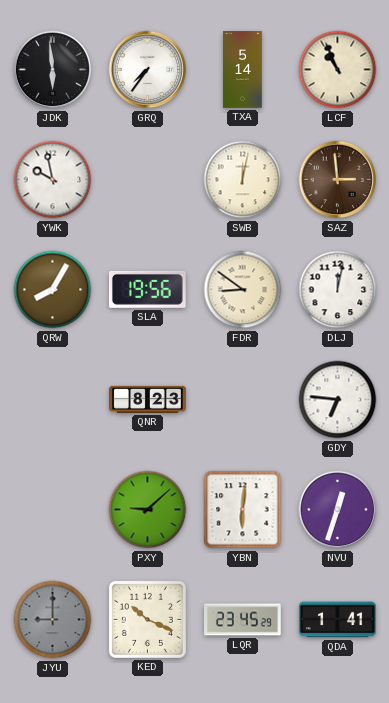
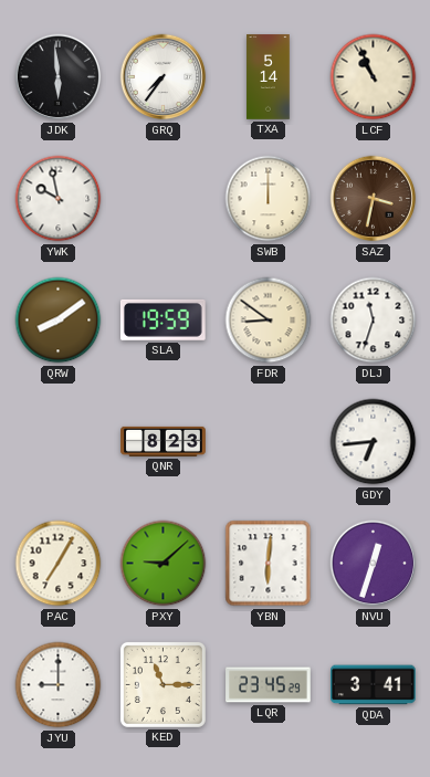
SWB: 12:02 -> 12:00 (269, 199)
SAZ: 2:59 -> 3:32 (374, 199)
QRW: 8:05 -> 8:09 (59, 321)
SLA: 19:56 -> 19:59 (164, 319)
DLJ: 12:02 -> 11:33 (374, 321)
GDY: 6:46 -> 6:44 (374, 442)
PAC: none -> 7:05 (59, 564)
JYU dial: grey -> white (59, 685)
KED: 10:19 -> 11:15 (162, 684)
QDA: 1:41 -> 3:41 (374, 685)
